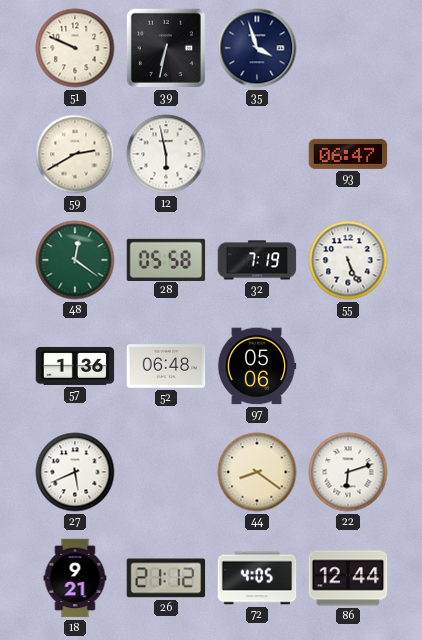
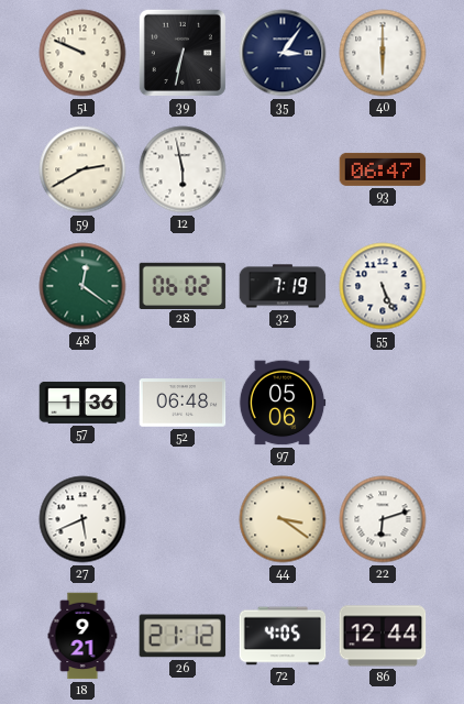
35: 3:57 -> 3:06 (283, 53)
40: none -> 6:00 (383, 53)
28: 05:58 -> 06:02 (183, 285)
44: 8:21 -> 3:21 (283, 519)
